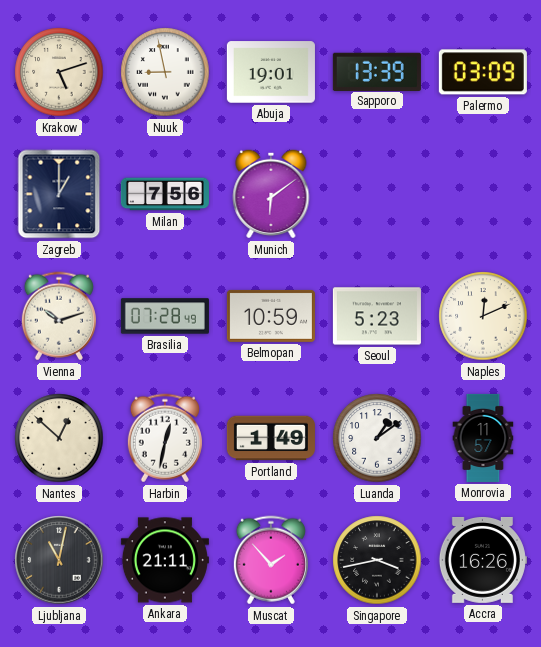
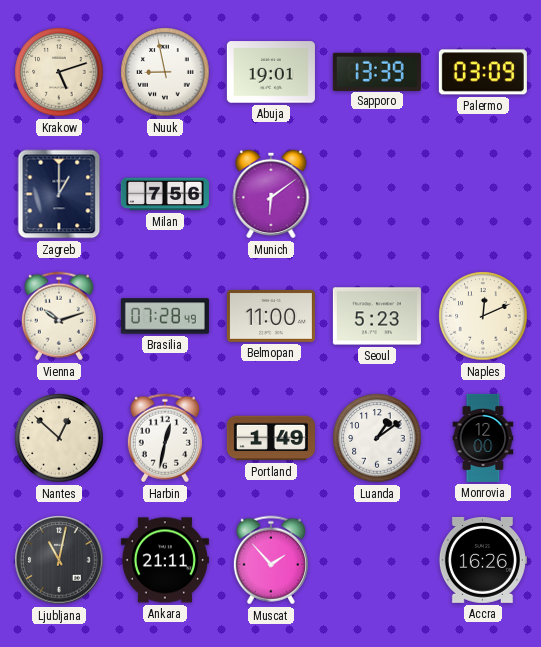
Belmopan: 10:59 -> 11:00 (271, 316)
Monrovia: 11:57 -> 12:00 (483, 438)
Singapore: 3:43 -> none (377, 560)
